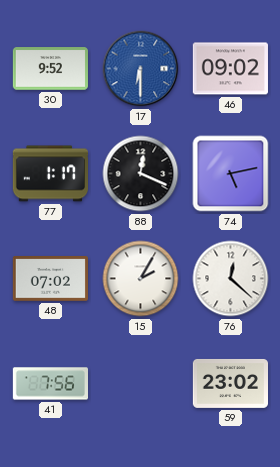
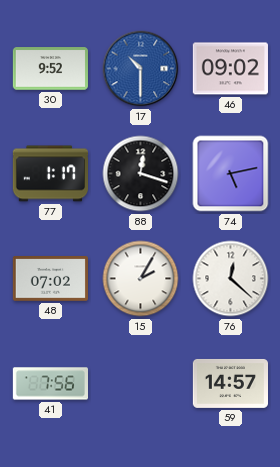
17: 6:30 -> 10:30 (141, 69)
88: 12:19 -> 12:18 (141, 174)
59: 23:02 -> 14:57 (230, 383)
